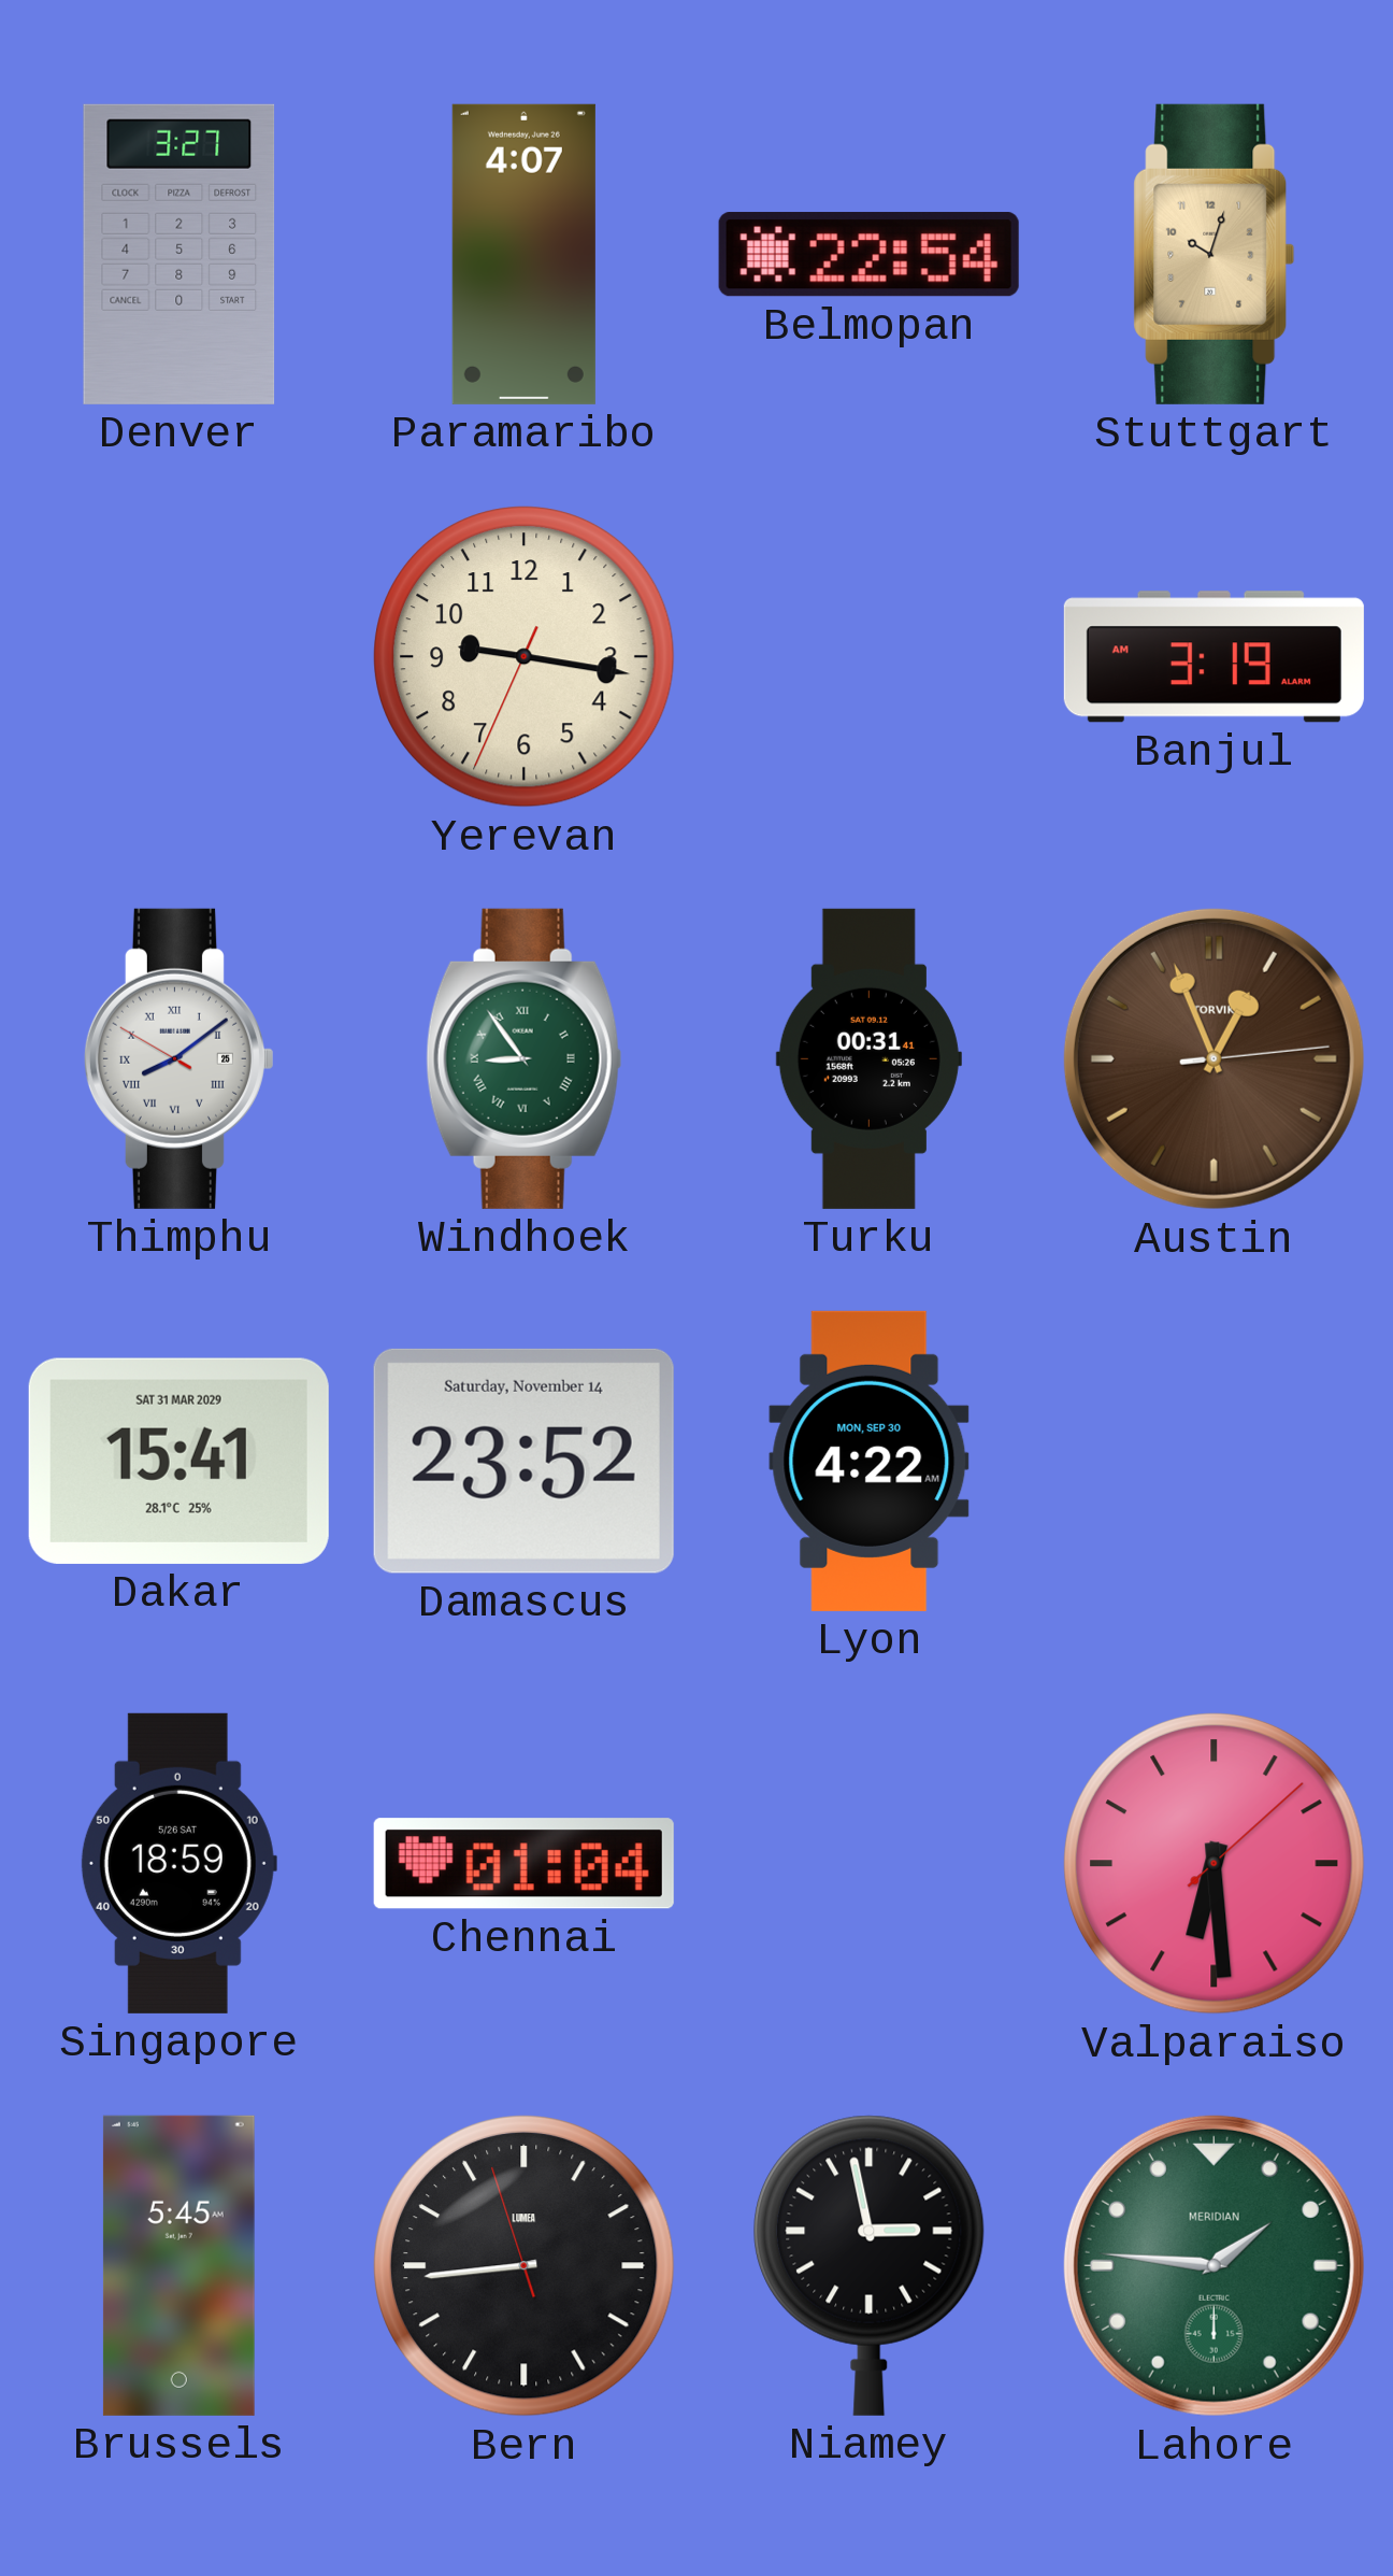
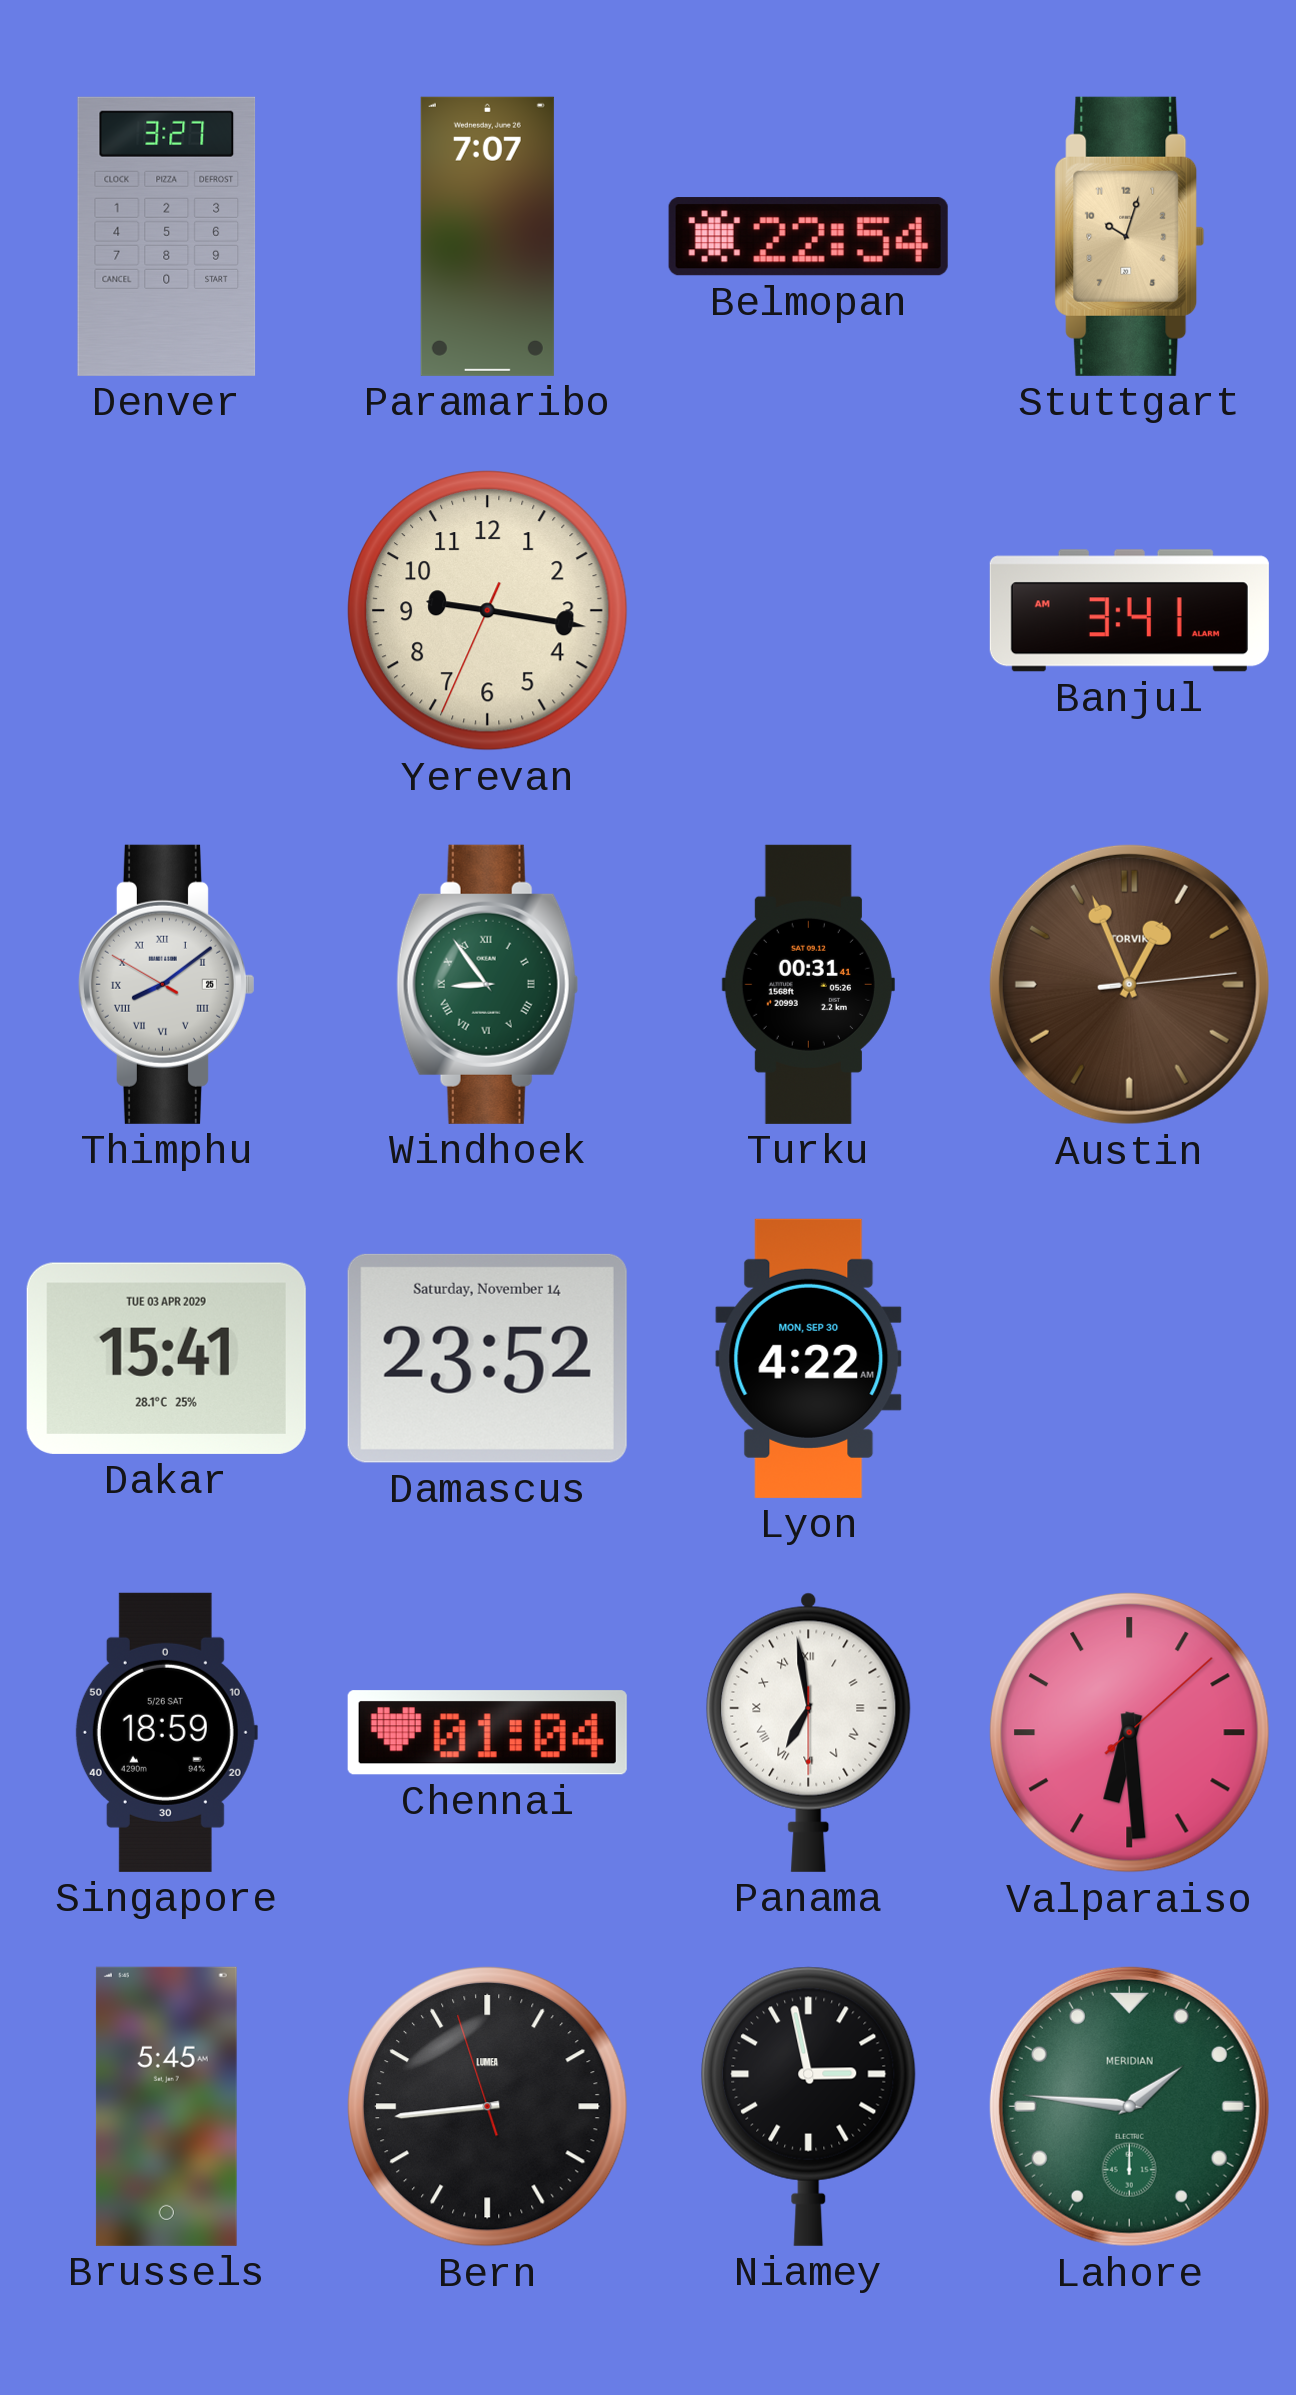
Paramaribo: 4:07 -> 7:07 (487, 236)
Banjul: 3:19 -> 3:41 (1129, 611)
Dakar date: SAT 31 MAR 2029 -> TUE 03 APR 2029 (166, 1358)
Panama: none -> 6:58 (809, 1732)
